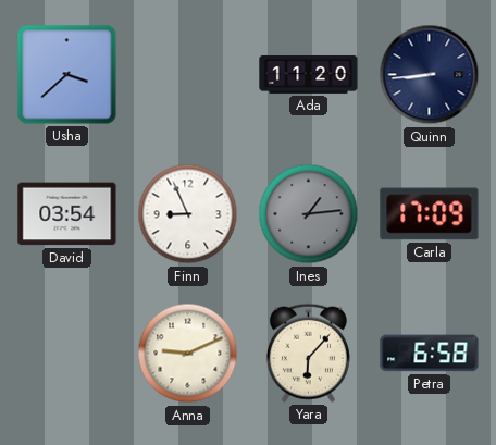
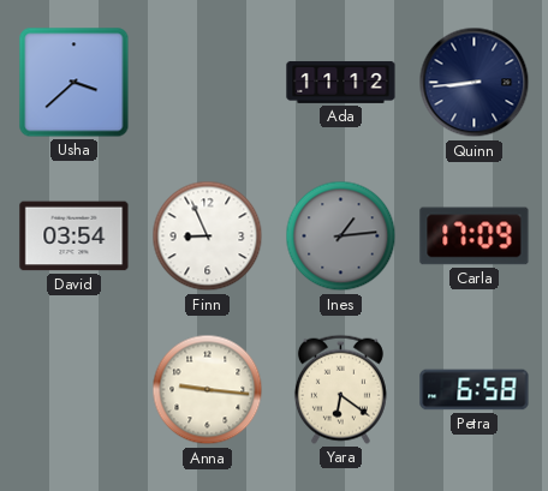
Ada: 11:20 -> 11:12 (341, 82)
Anna: 9:11 -> 9:16 (208, 390)
Yara: 6:07 -> 6:21 (340, 389)
